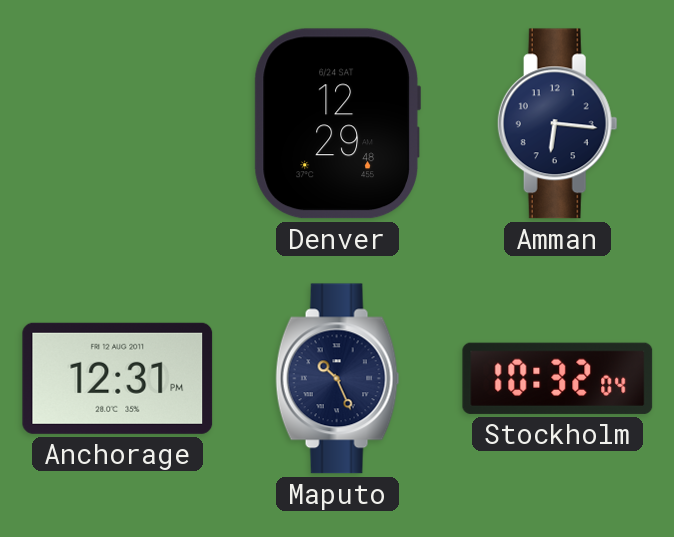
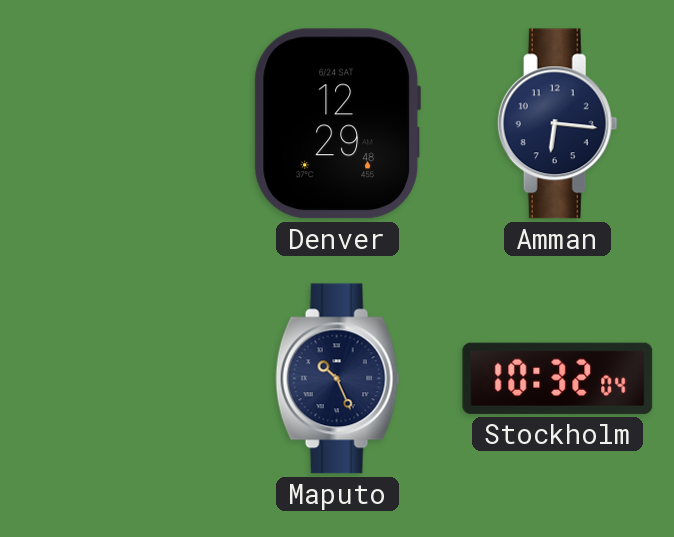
Anchorage: 12:31 -> none (118, 378)
